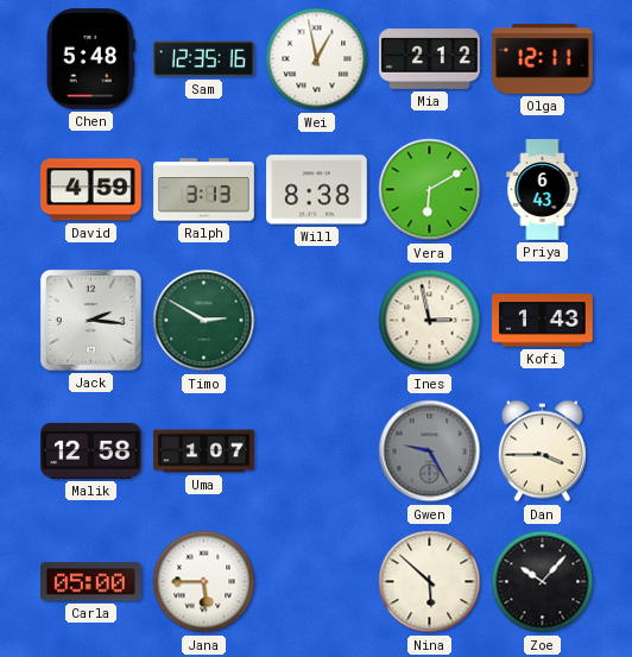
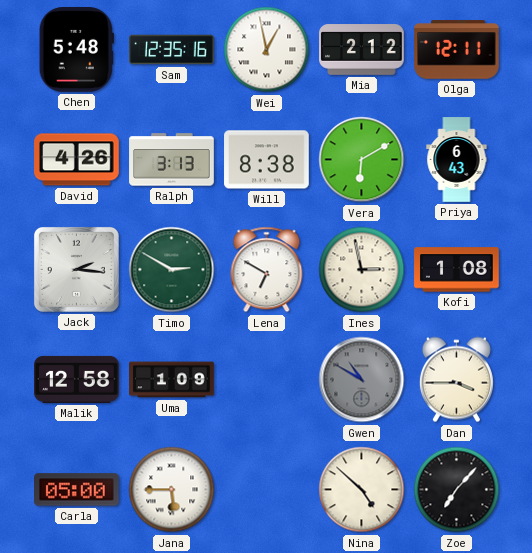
David: 4:59 -> 4:26 (77, 160)
Lena: none -> 6:50 (267, 270)
Kofi: 1:43 -> 1:08 (457, 270)
Uma: 1:07 -> 1:09 (172, 380)
Gwen: 9:25 -> 10:50 (362, 380)
Nina: 5:52 -> 4:52 (362, 490)
Zoe: 10:07 -> 7:07 (457, 490)
